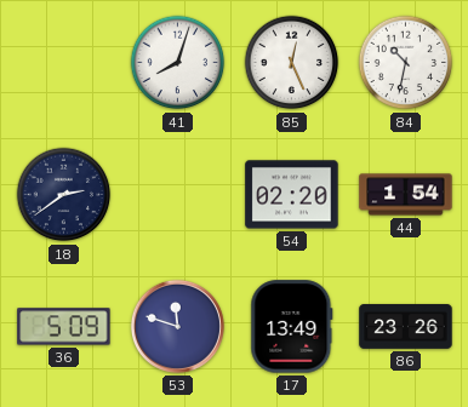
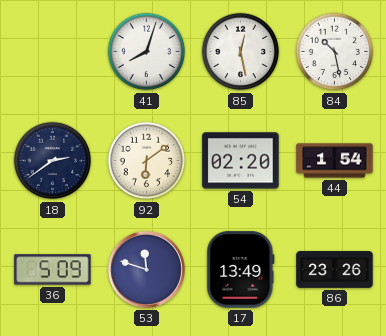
85: 12:26 -> 12:28 (241, 52)
84: 10:32 -> 10:28 (335, 52)
92: none -> 6:09 (147, 161)
